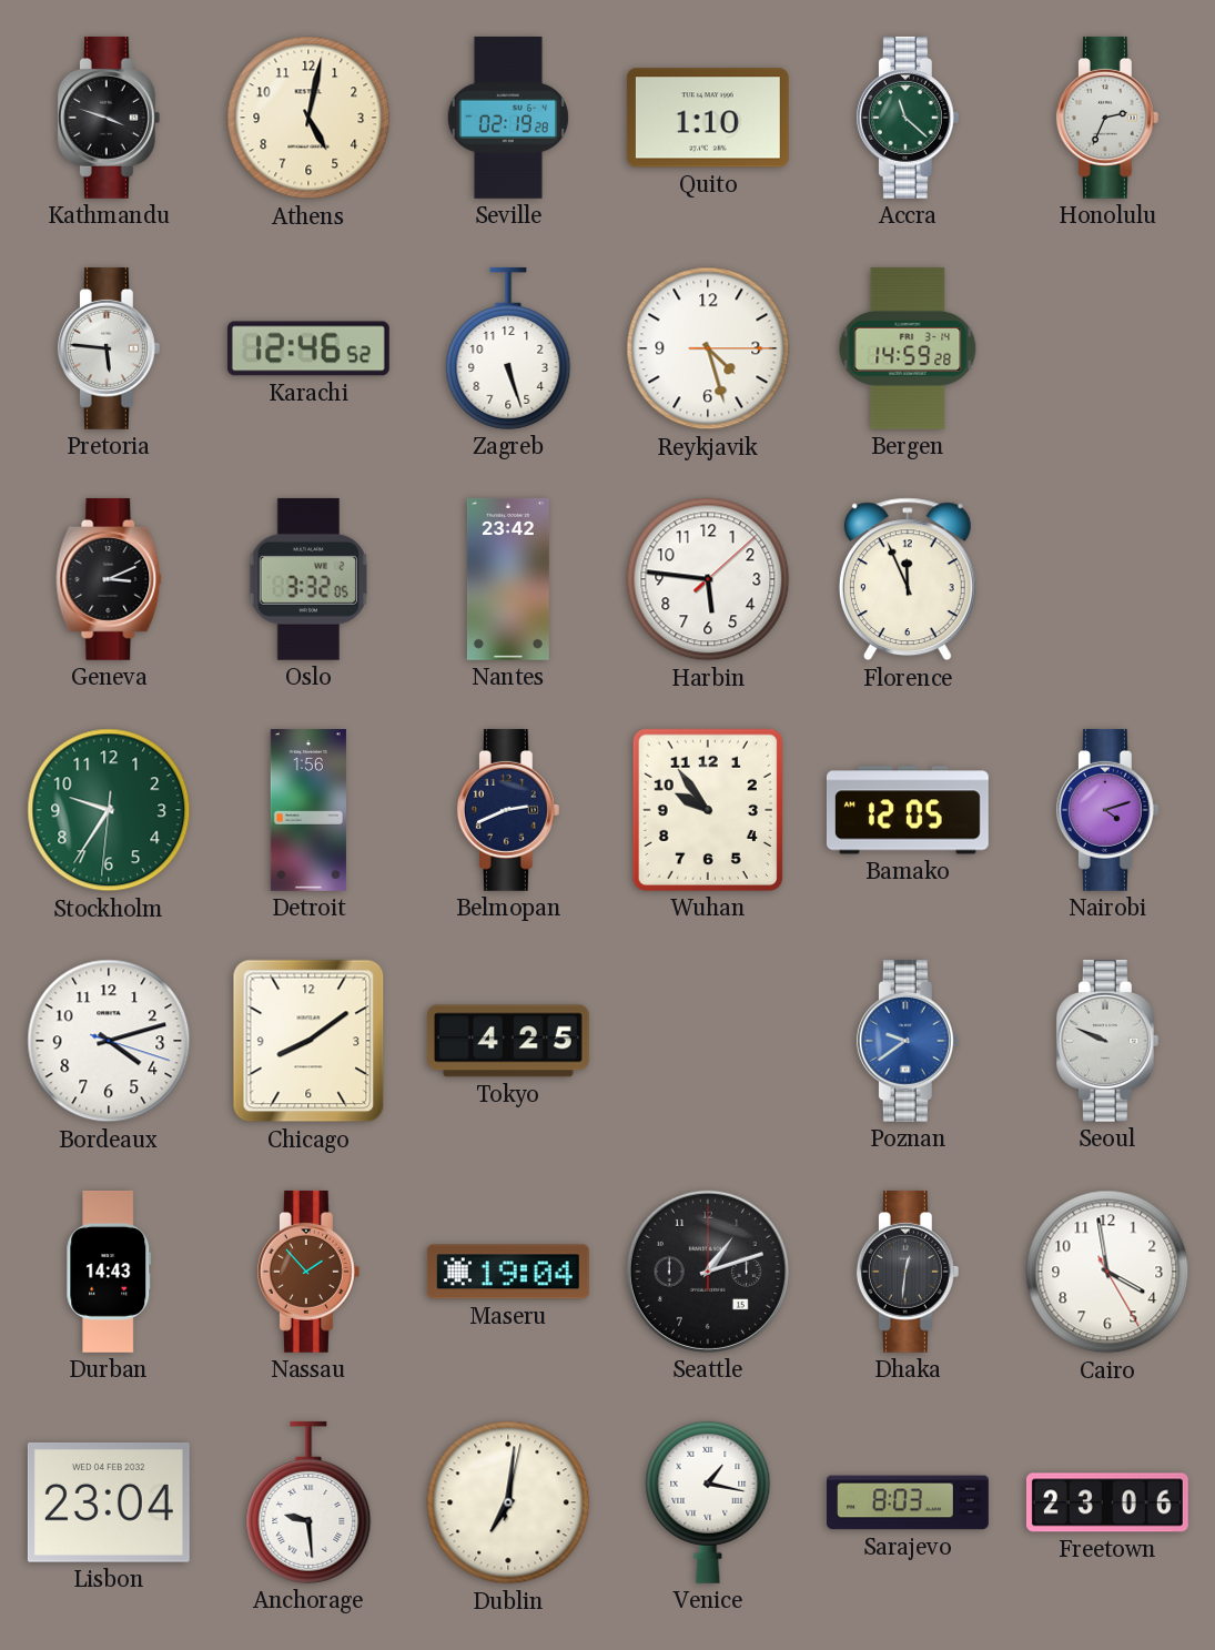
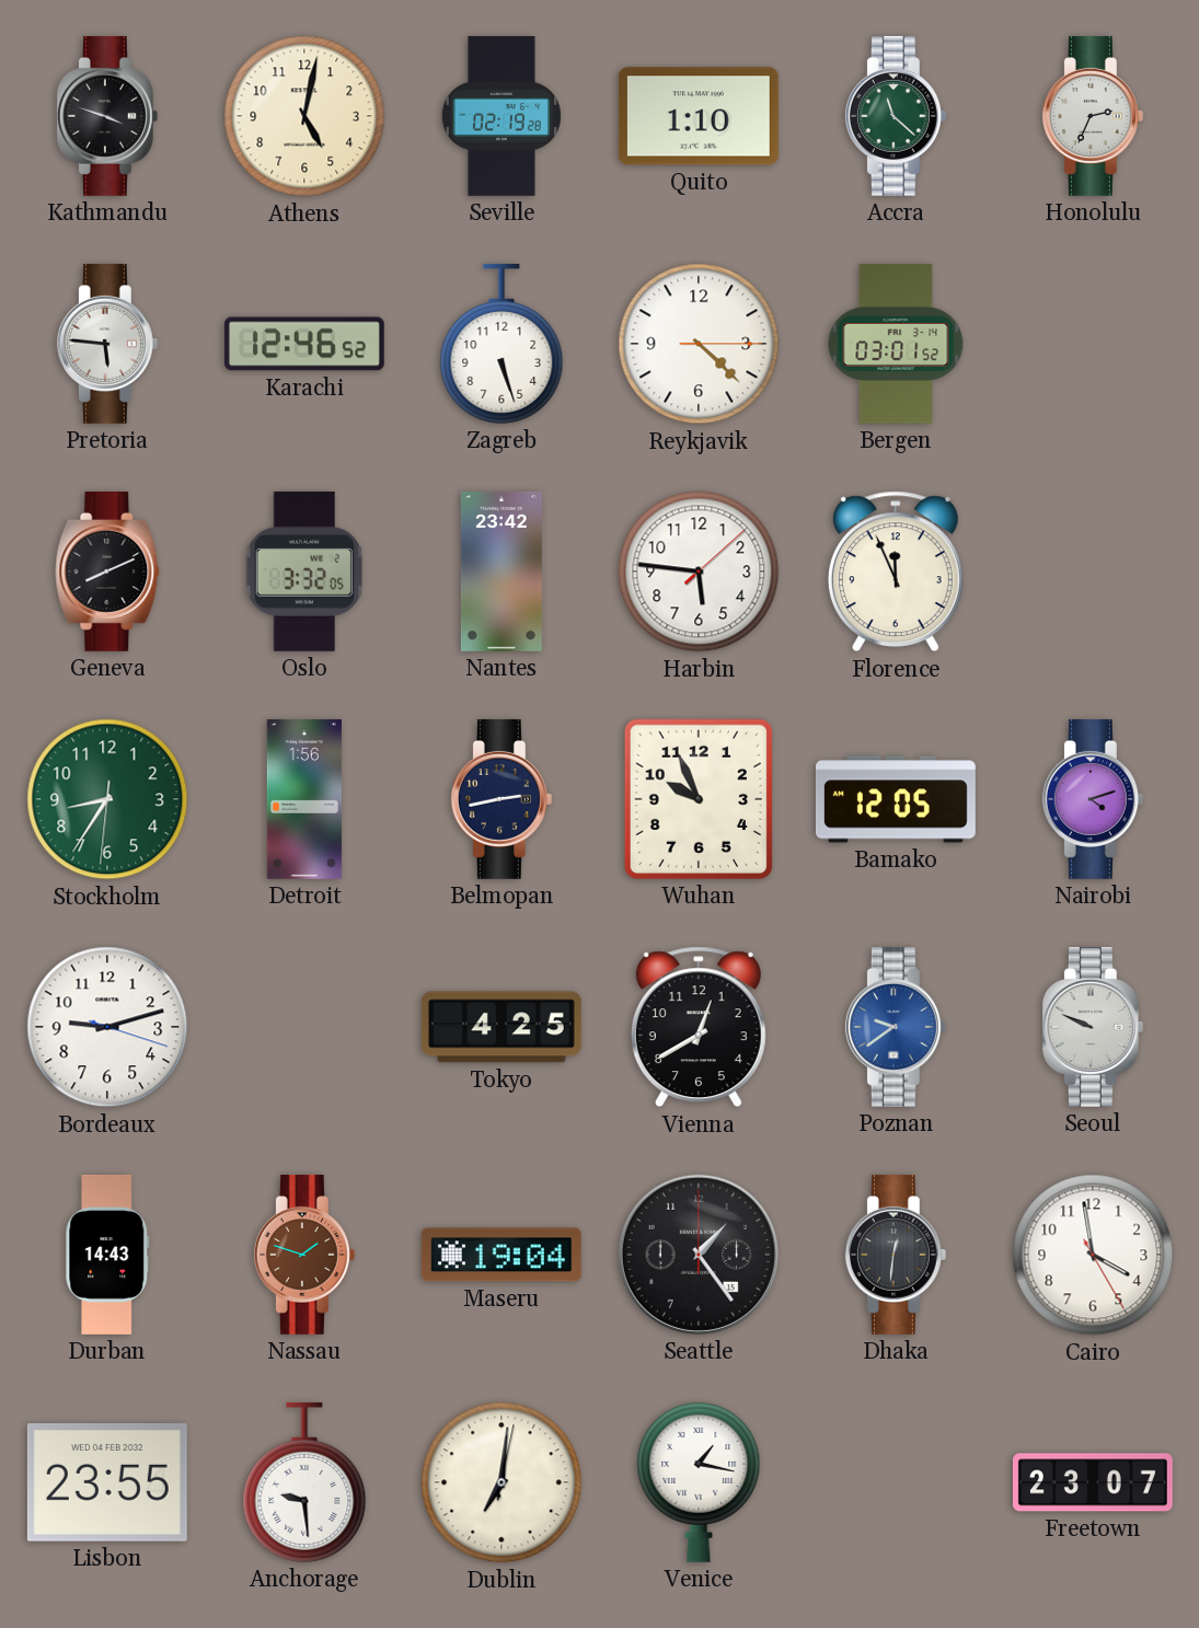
Reykjavik: 4:27 -> 4:22 (699, 344)
Bergen: 14:59 -> 03:01 (896, 344)
Geneva: 3:11 -> 8:11 (107, 571)
Stockholm: 9:35 -> 8:35 (107, 799)
Belmopan: 2:41 -> 2:43 (501, 799)
Wuhan: 9:54 -> 9:56 (699, 799)
Bordeaux: 4:12 -> 9:12 (107, 1027)
Chicago: 8:09 -> none (308, 1041)
Vienna: none -> 12:40 (699, 1027)
Nassau: 1:53 -> 1:48 (304, 1255)
Seattle: 1:12 -> 1:24 (699, 1255)
Lisbon: 23:04 -> 23:55 (107, 1482)
Sarajevo: 8:03 -> none (909, 1502)
Freetown: 23:06 -> 23:07 (1093, 1482)
